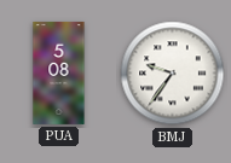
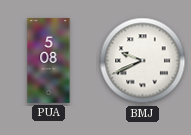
BMJ: 9:36 -> 9:41 (143, 61)
